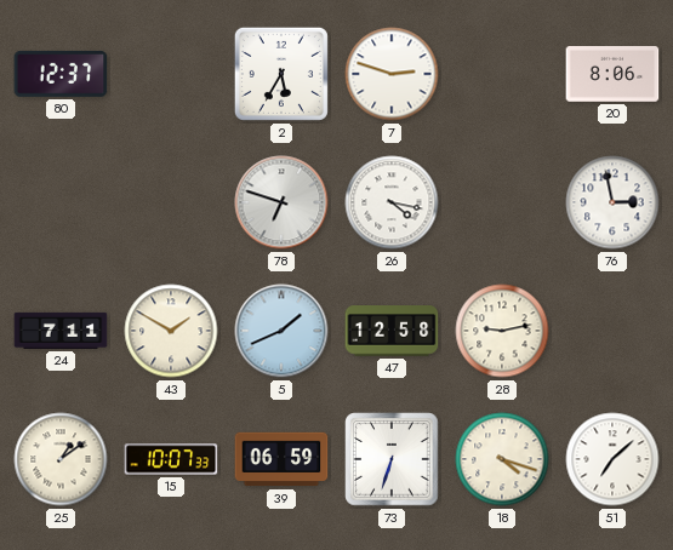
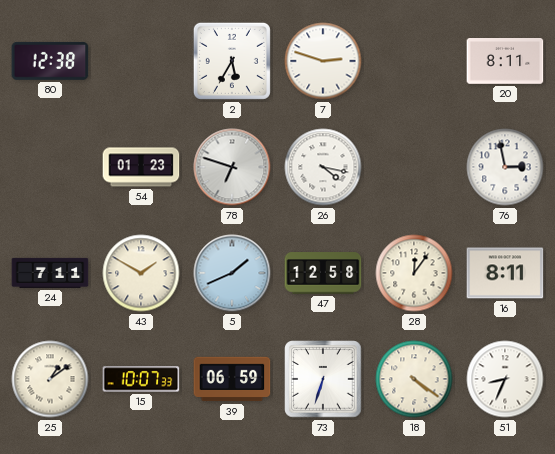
80: 12:37 -> 12:38 (50, 61)
20: 8:06 -> 8:11 (505, 62)
54: none -> 01:23 (141, 167)
28: 9:13 -> 12:06 (414, 273)
16: none -> 8:11 (505, 273)
18: 4:18 -> 4:21 (414, 379)
51: 7:08 -> 8:34 (505, 379)
